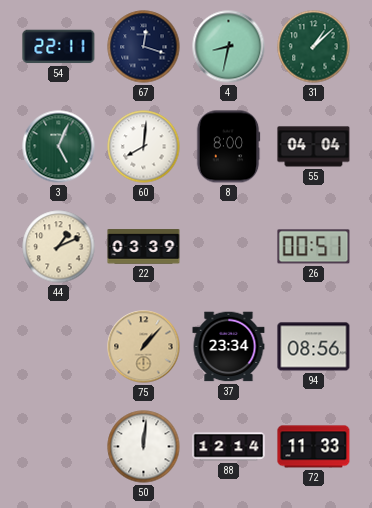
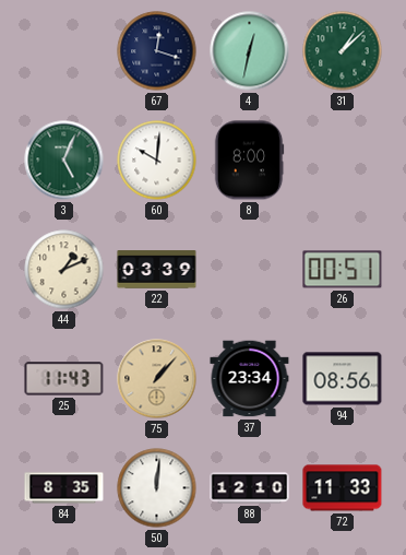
54: 22:11 -> none (59, 47)
4: 8:32 -> 12:32 (250, 51)
60: 8:01 -> 10:01 (157, 161)
55: 04:04 -> none (314, 147)
25: none -> 11:43 (64, 379)
84: none -> 8:35 (64, 488)
88: 12:14 -> 12:10 (250, 488)
